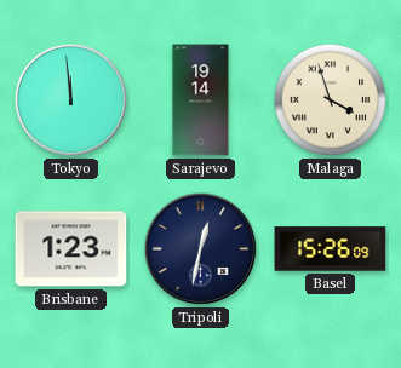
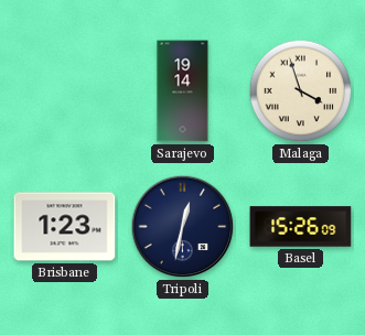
Tokyo: 11:59 -> none (71, 100)
